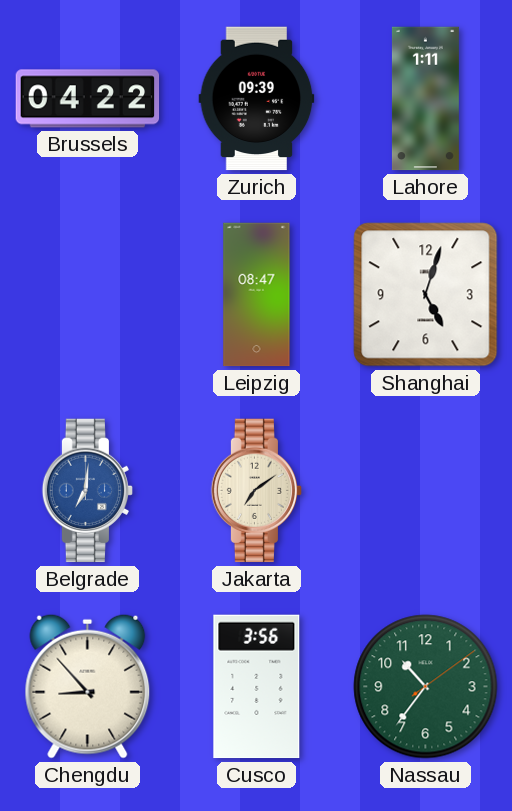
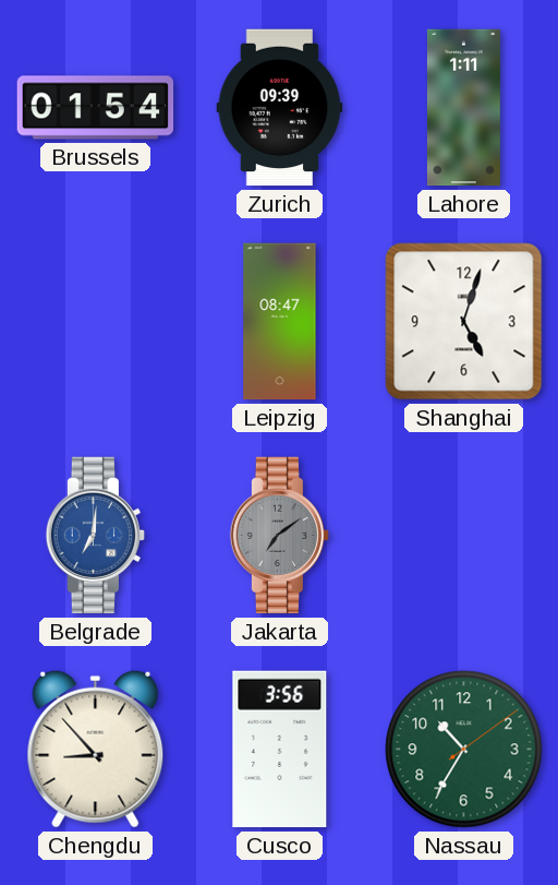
Brussels: 04:22 -> 01:54 (96, 108)
Jakarta dial: cream -> grey (280, 536)
Nassau: 10:36 -> 10:35 (464, 750)
